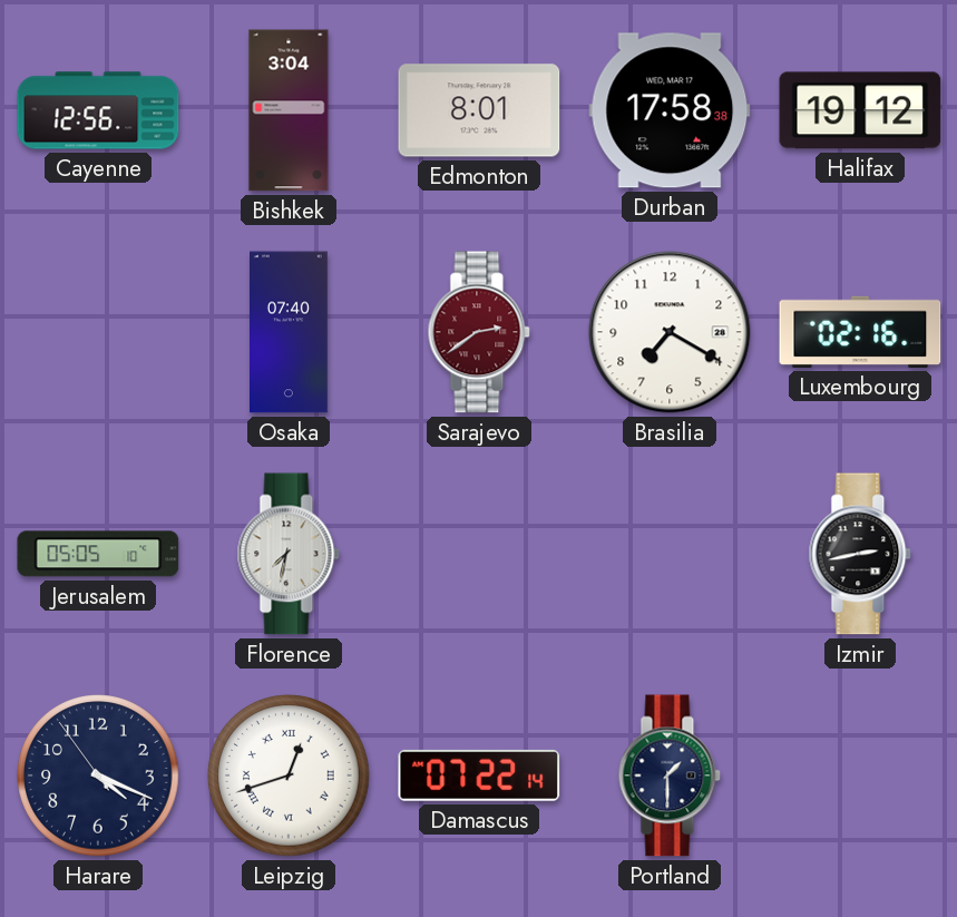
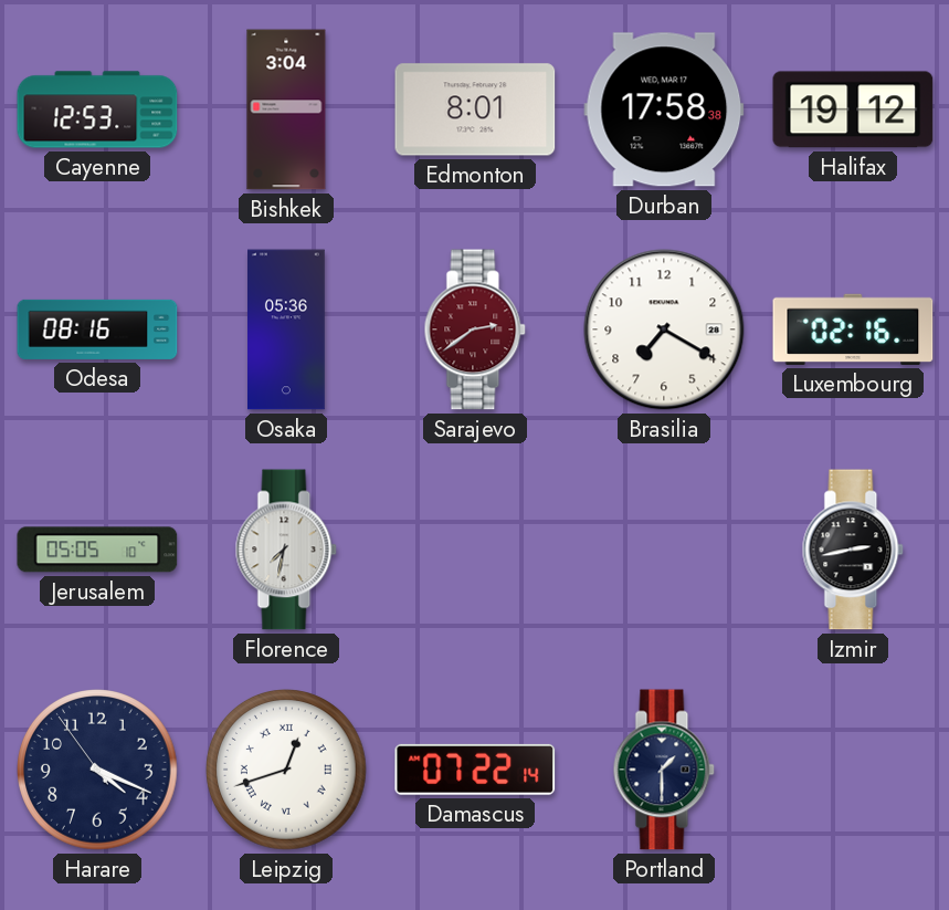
Cayenne: 12:56 -> 12:53 (97, 109)
Odesa: none -> 08:16 (97, 330)
Osaka: 07:40 -> 05:36 (287, 330)
